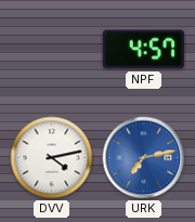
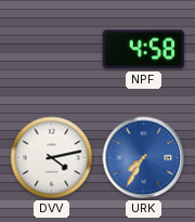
NPF: 4:57 -> 4:58 (143, 50)
URK: 7:13 -> 7:35 (144, 158)
